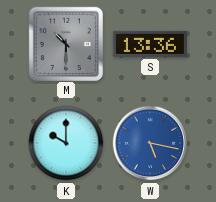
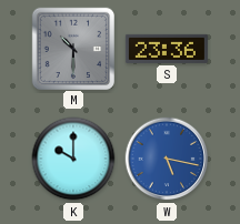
S: 13:36 -> 23:36 (167, 49)
